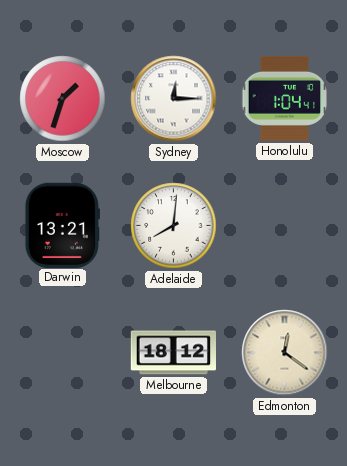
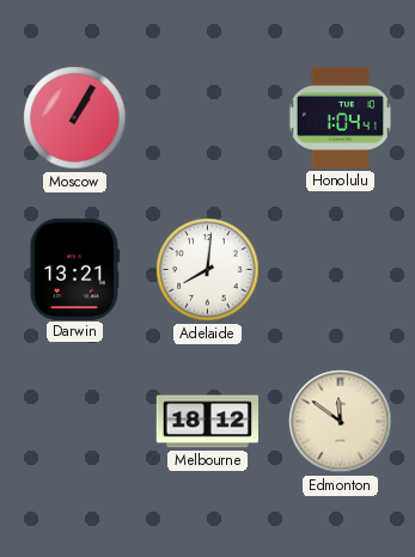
Moscow: 1:33 -> 1:05 (75, 118)
Sydney: 12:15 -> none (174, 99)
Edmonton: 12:21 -> 11:51 (341, 422)
